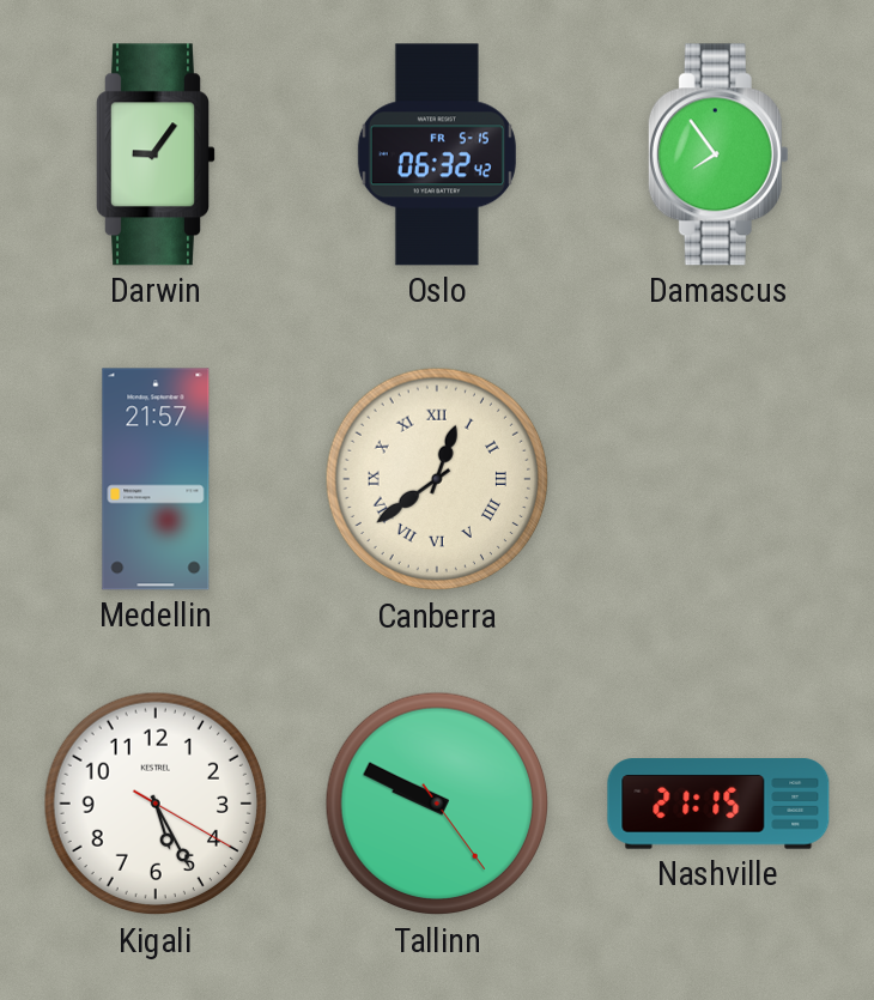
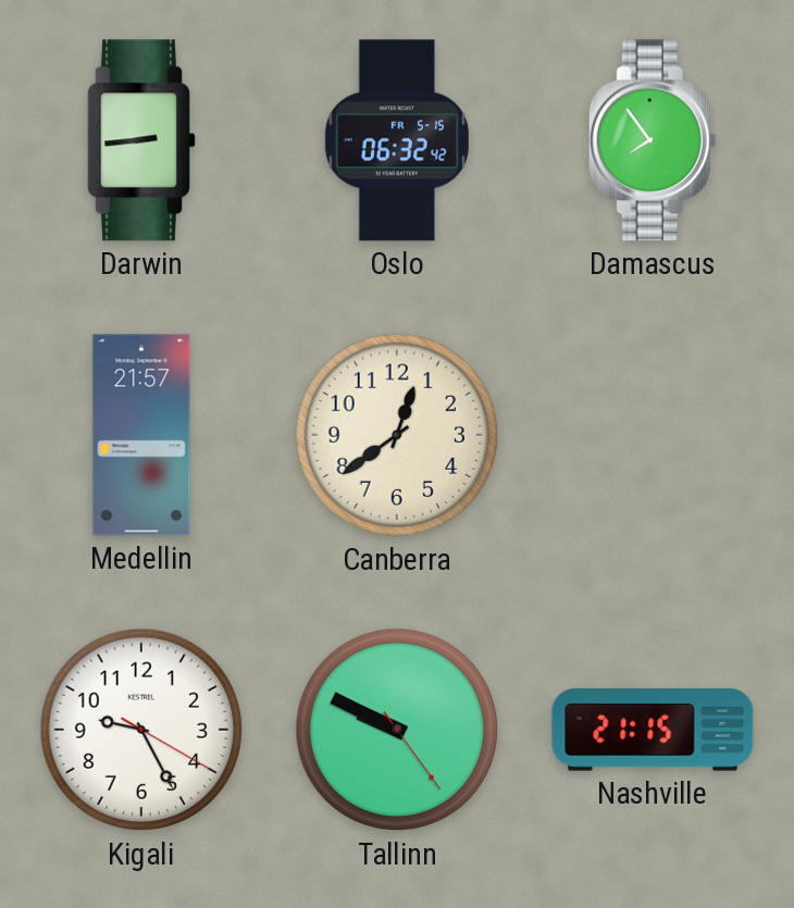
Darwin: 9:06 -> 2:44 (142, 140)
Canberra numerals: Roman -> Arabic (397, 435)
Kigali: 5:25 -> 9:25 (141, 730)
